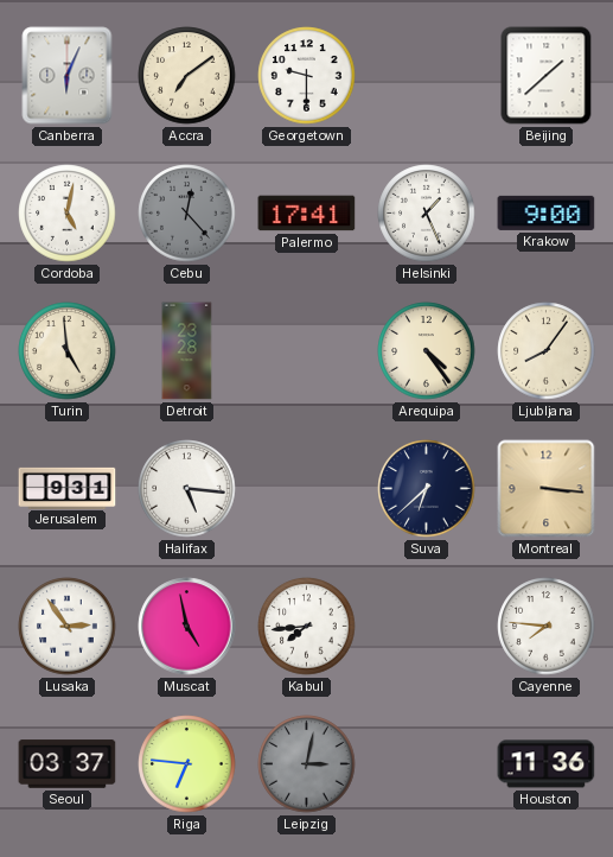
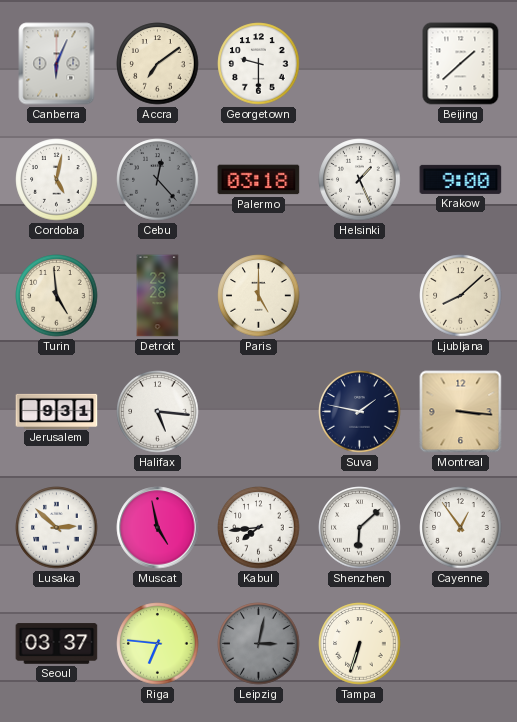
Palermo: 17:41 -> 03:18 (259, 180)
Paris: none -> 5:00 (259, 296)
Arequipa: 4:24 -> none (427, 351)
Ljubljana: 8:06 -> 8:08 (461, 296)
Suva: 6:38 -> 1:47 (360, 412)
Lusaka: 2:54 -> 2:52 (57, 528)
Shenzhen: none -> 6:08 (360, 528)
Cayenne: 7:46 -> 12:54 (461, 528)
Tampa: none -> 6:33 (360, 644)
Houston: 11:36 -> none (547, 764)
